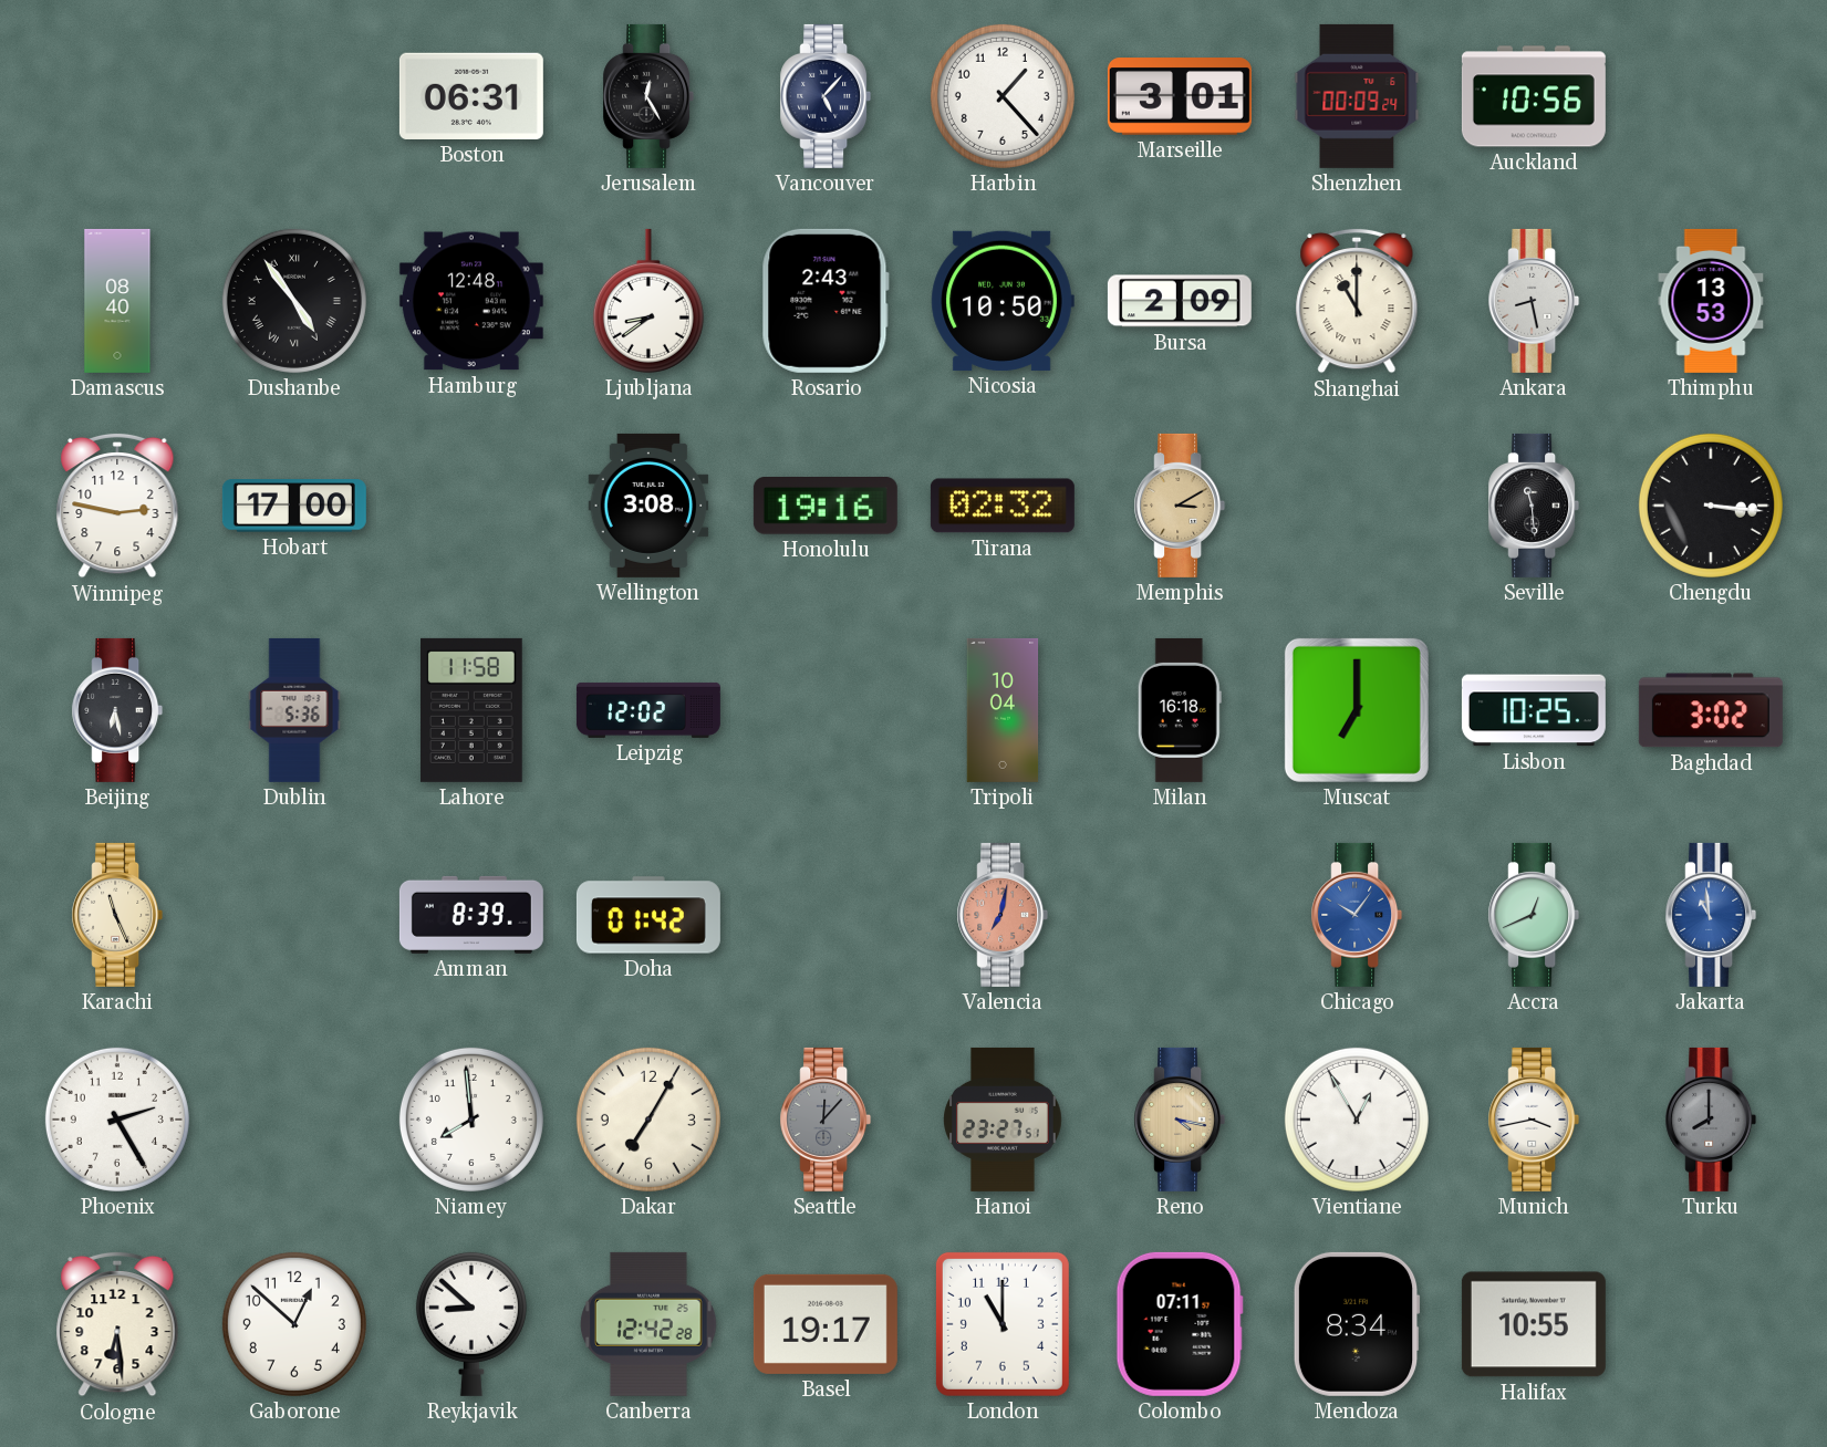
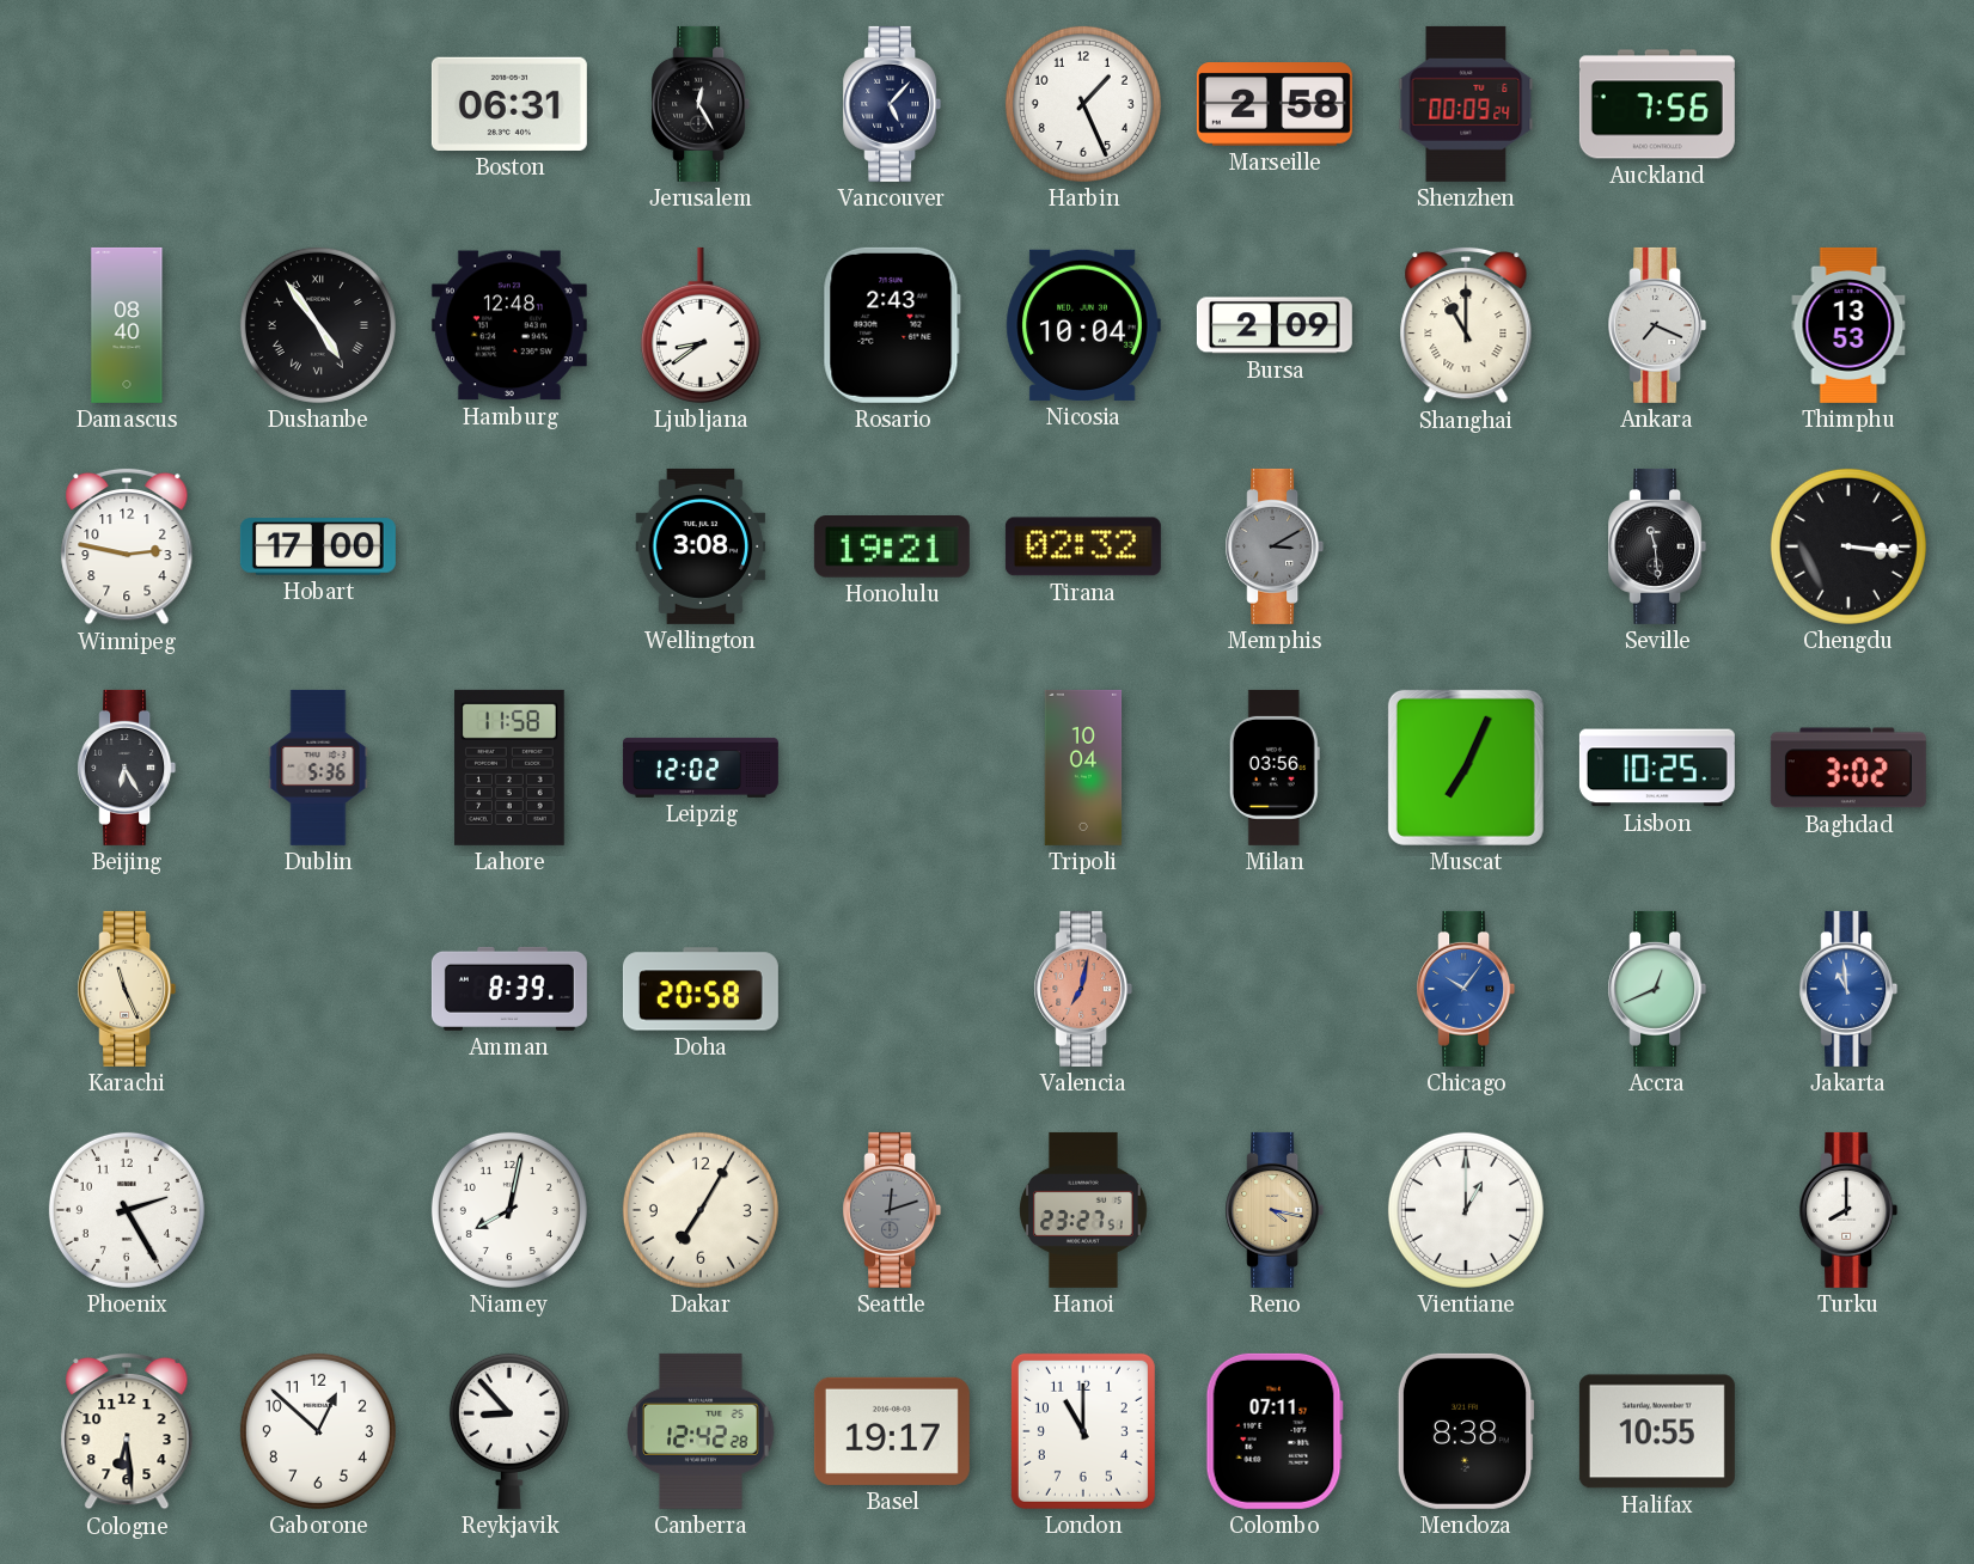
Harbin: 1:23 -> 1:26 (1083, 104)
Marseille: 3:01 -> 2:58 (1275, 104)
Auckland: 10:56 -> 7:56 (1657, 104)
Nicosia: 10:50 -> 10:04 (1083, 325)
Ankara: 8:28 -> 7:19 (1657, 325)
Honolulu: 19:16 -> 19:21 (892, 546)
Memphis dial: champagne -> grey (1275, 546)
Beijing: 6:28 -> 6:25 (127, 768)
Milan: 16:18 -> 03:56 (1275, 768)
Muscat: 7:00 -> 7:04 (1466, 768)
Doha: 01:42 -> 20:58 (701, 989)
Niamey: 7:59 -> 8:02 (509, 1210)
Seattle: 12:07 -> 12:12 (892, 1210)
Vientiane: 12:55 -> 1:00 (1466, 1210)
Munich: 3:43 -> none (1534, 1120)
Turku dial: grey -> white (1848, 1210)
Reykjavik: 8:52 -> 8:53 (509, 1431)
Mendoza: 8:34 -> 8:38 (1466, 1431)
